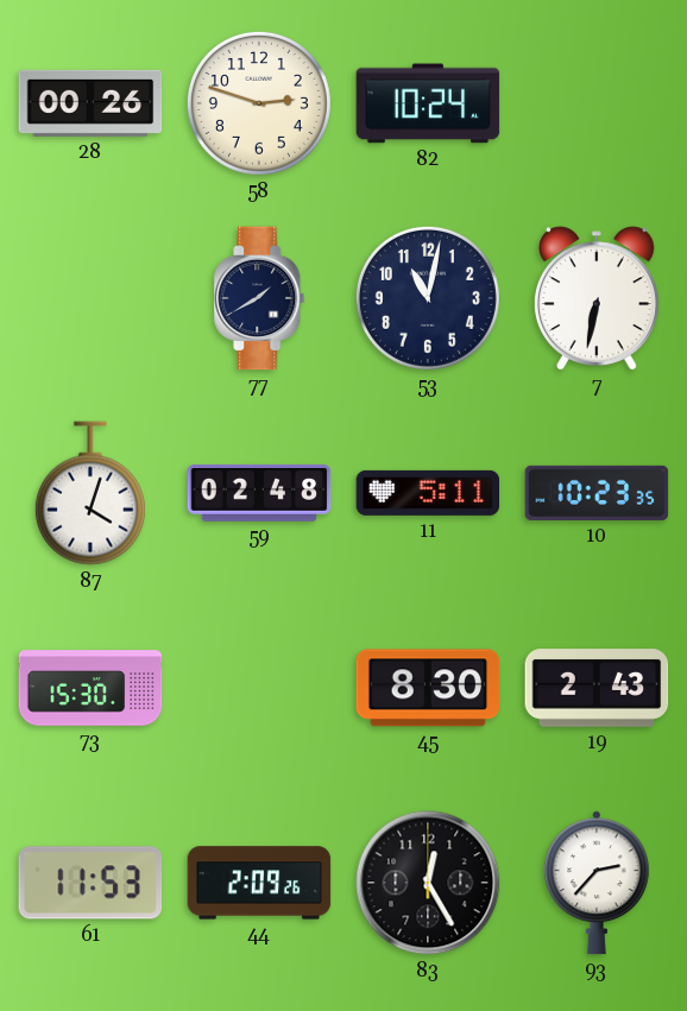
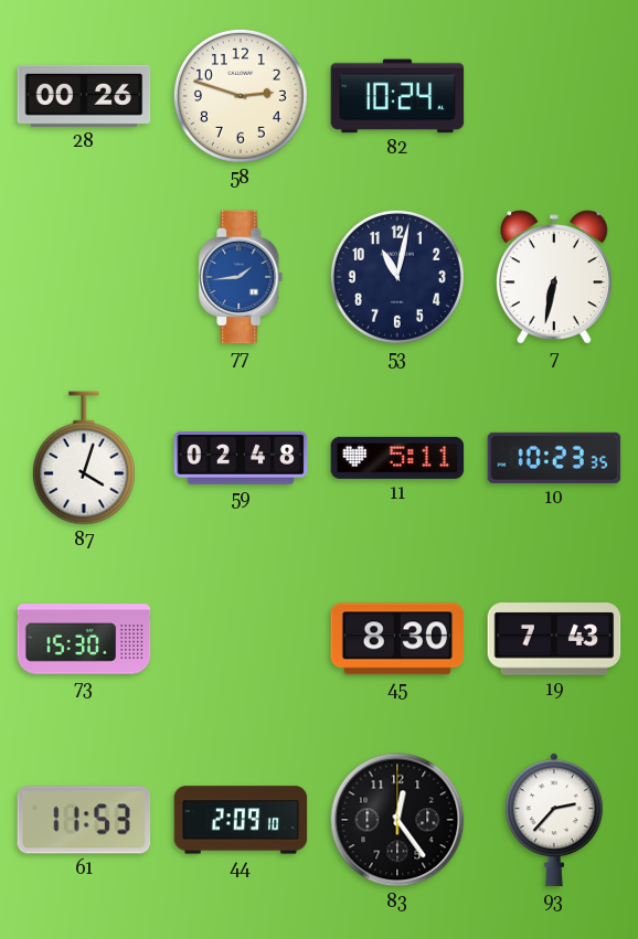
77: 1:40 -> 1:44 (241, 277)
77 dial: navy -> blue (241, 277)
19: 2:43 -> 7:43 (554, 639)
44: 2:09:26 -> 2:09:10 (241, 820)
83: 12:25 -> 12:24 (397, 820)
